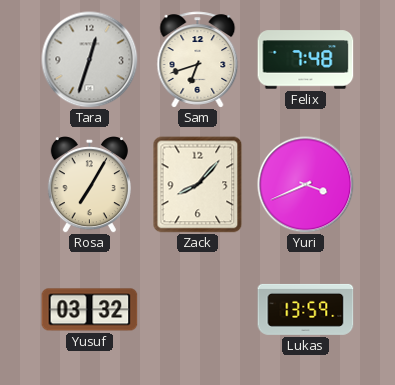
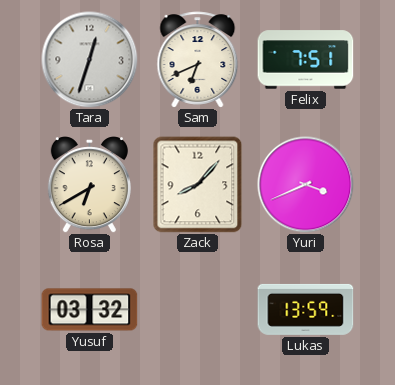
Sam: 6:42 -> 6:41 (198, 60)
Felix: 7:48 -> 7:51 (306, 60)
Rosa: 7:05 -> 6:40 (89, 185)
